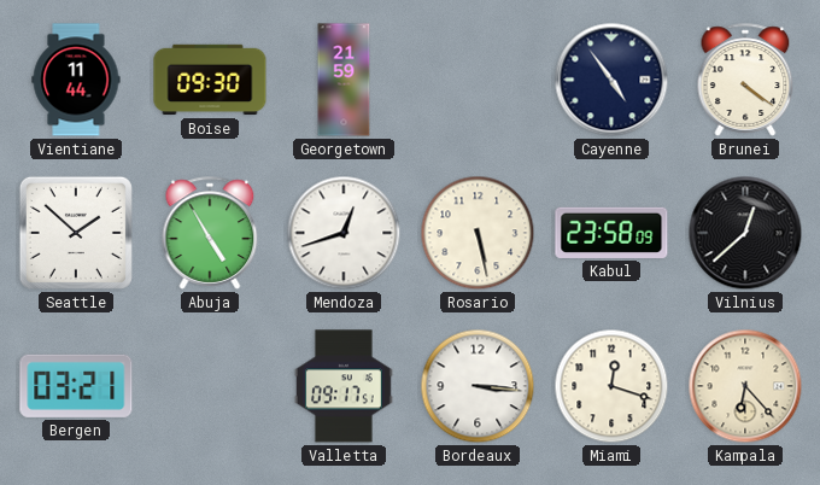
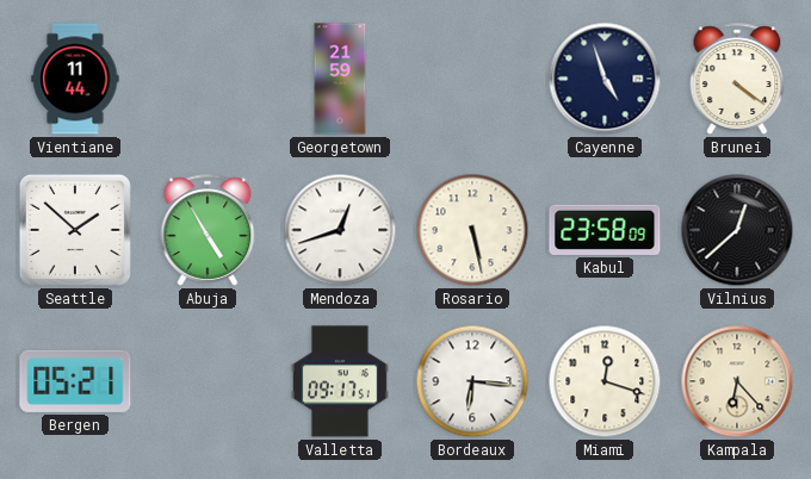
Boise: 09:30 -> none (210, 80)
Cayenne: 4:54 -> 4:57 (605, 79)
Bergen: 03:21 -> 05:21 (75, 381)
Bordeaux: 3:16 -> 6:16 (472, 381)
